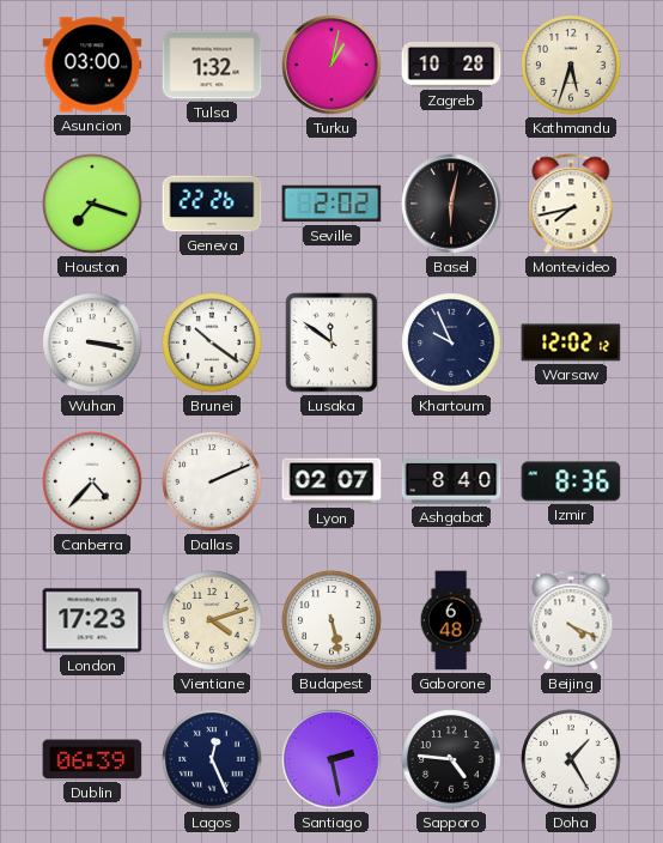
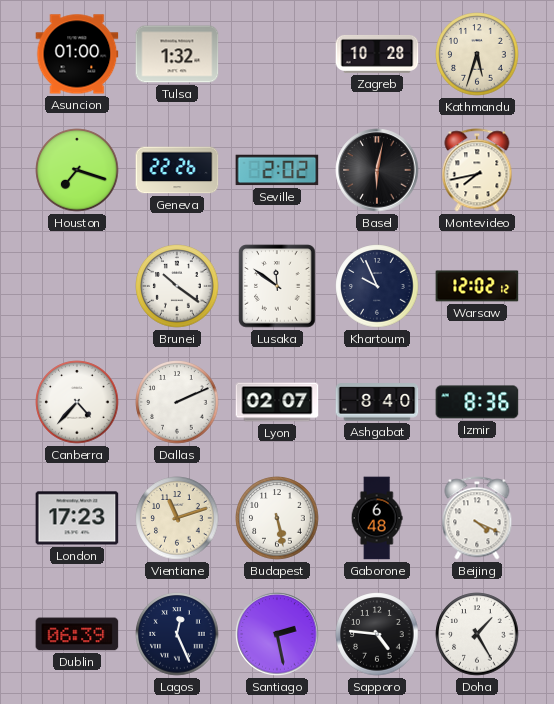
Asuncion: 03:00 -> 01:00 (77, 54)
Turku: 1:02 -> none (331, 65)
Wuhan: 3:17 -> none (92, 342)
Vientiane: 4:12 -> 11:12 (177, 518)
